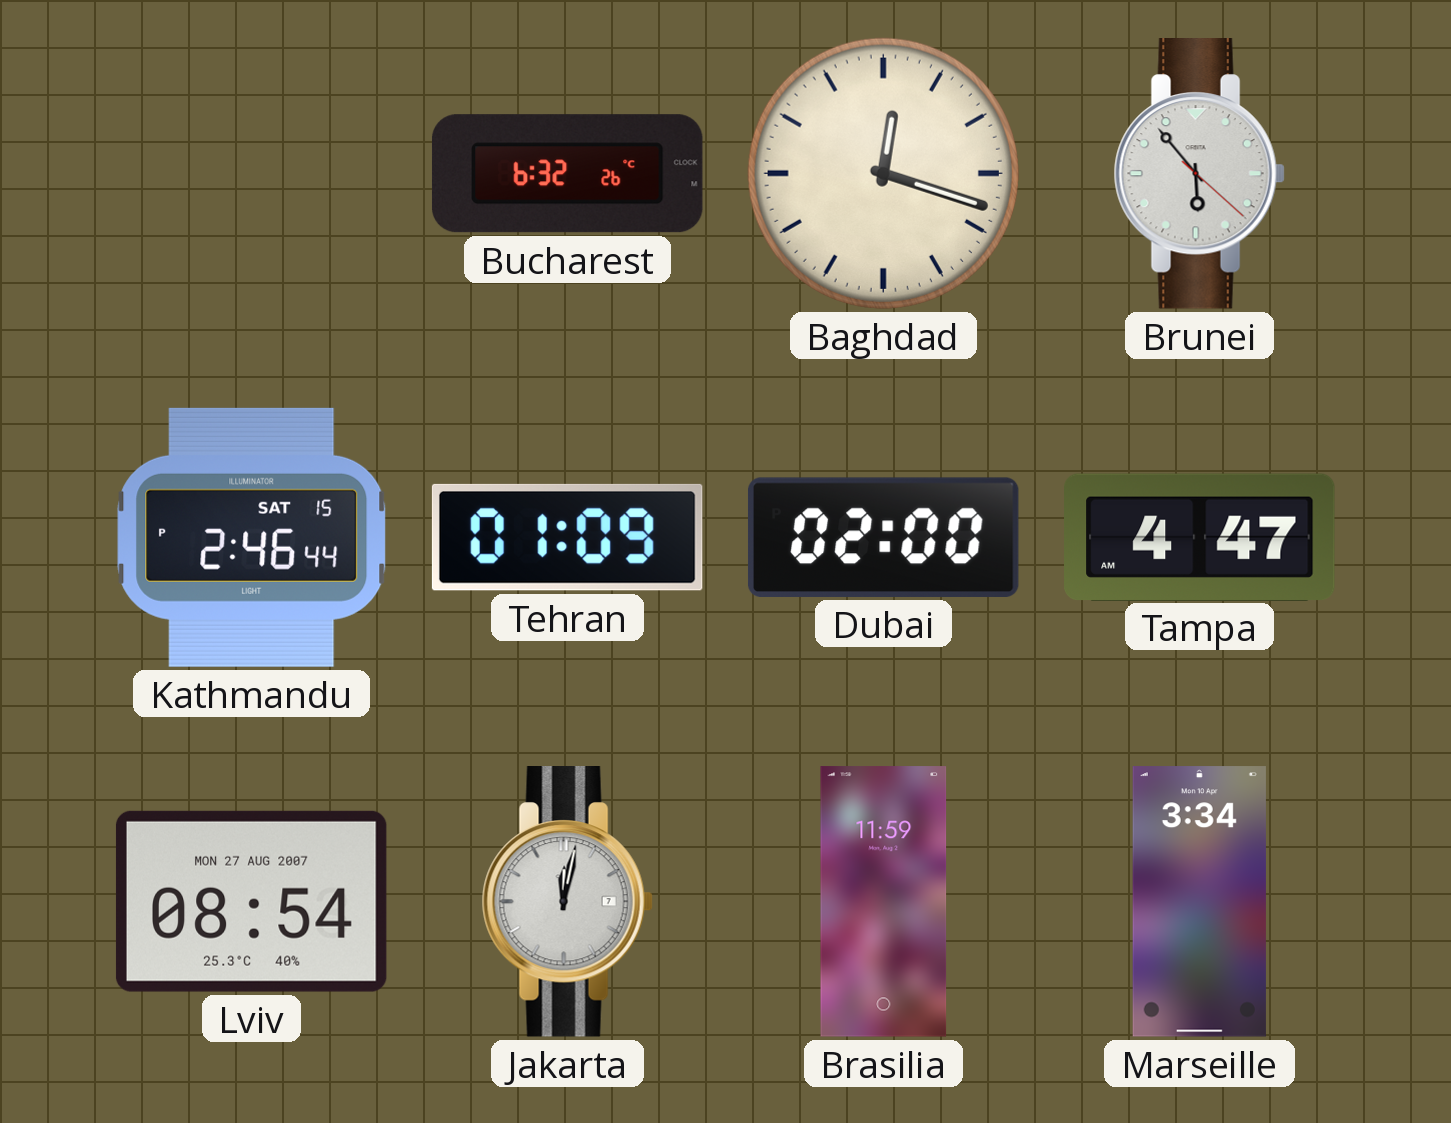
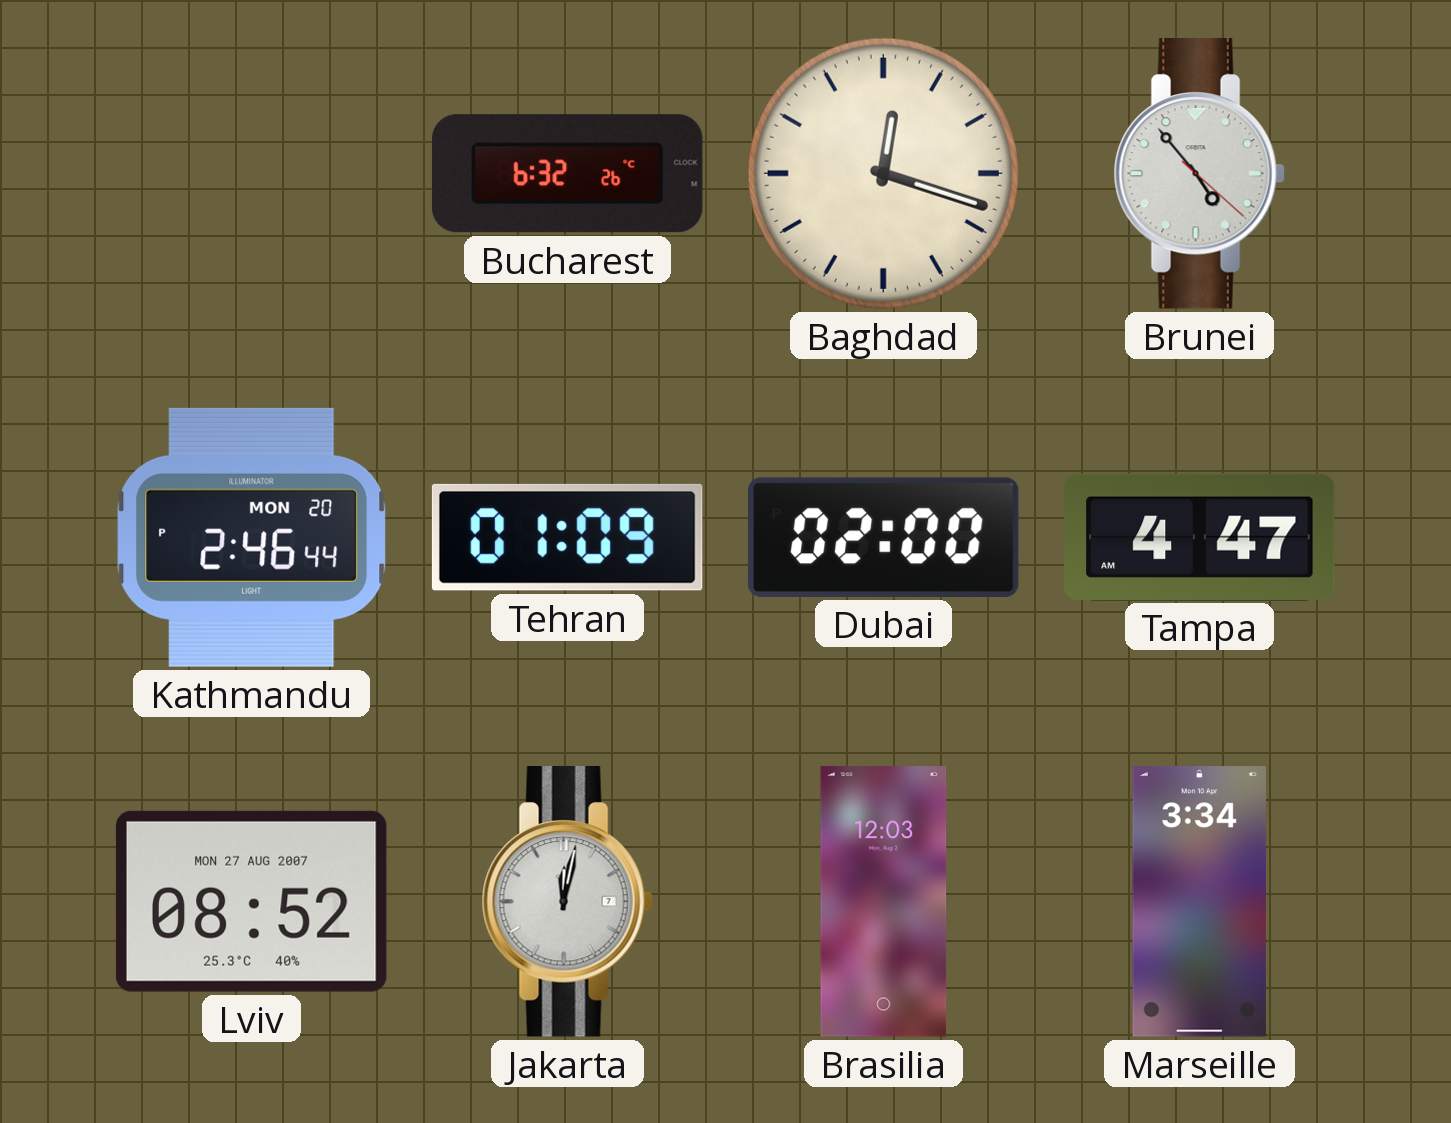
Brunei: 5:53 -> 4:53 (1199, 174)
Kathmandu date: SAT 15 -> MON 20 (252, 537)
Lviv: 08:54 -> 08:52 (251, 901)
Brasilia: 11:59 -> 12:03 (884, 902)
